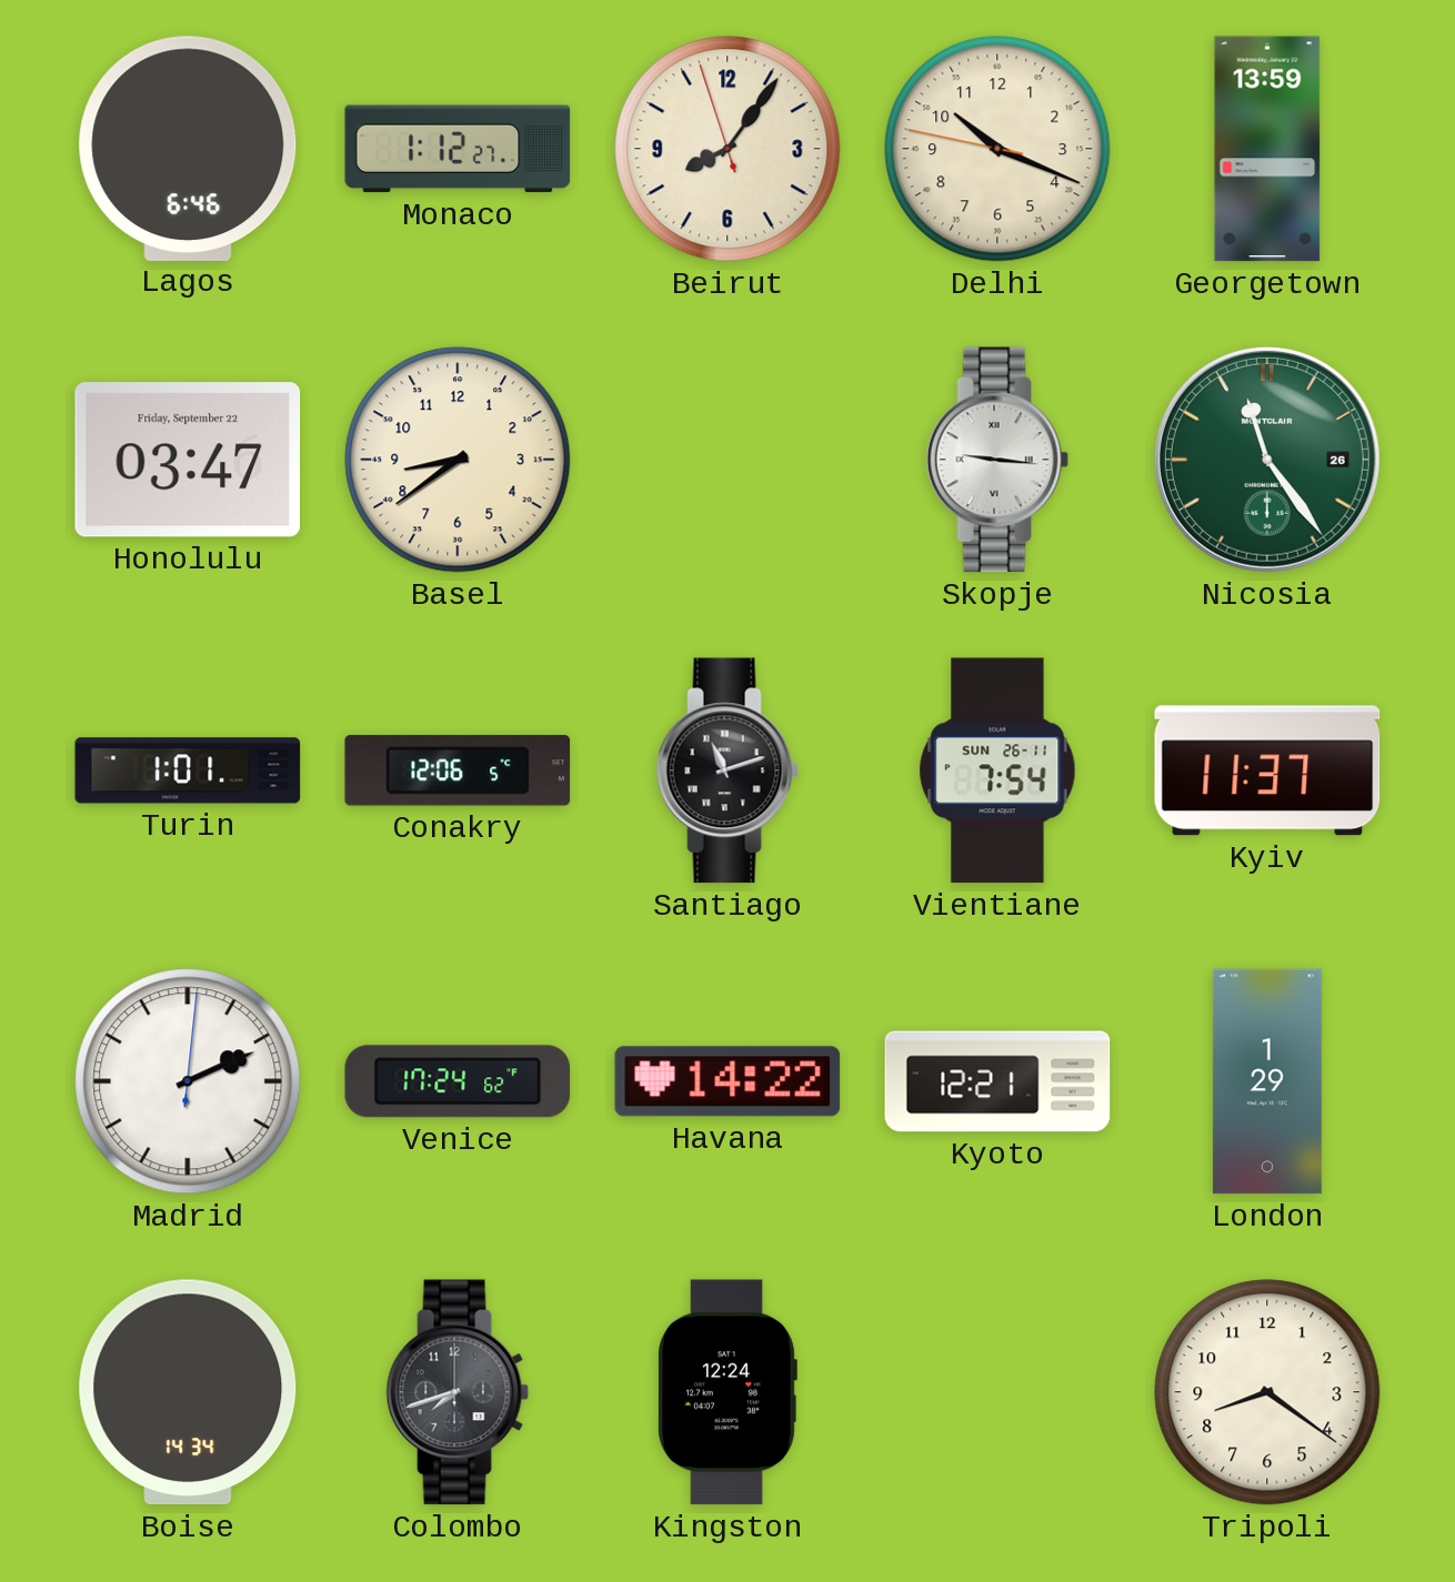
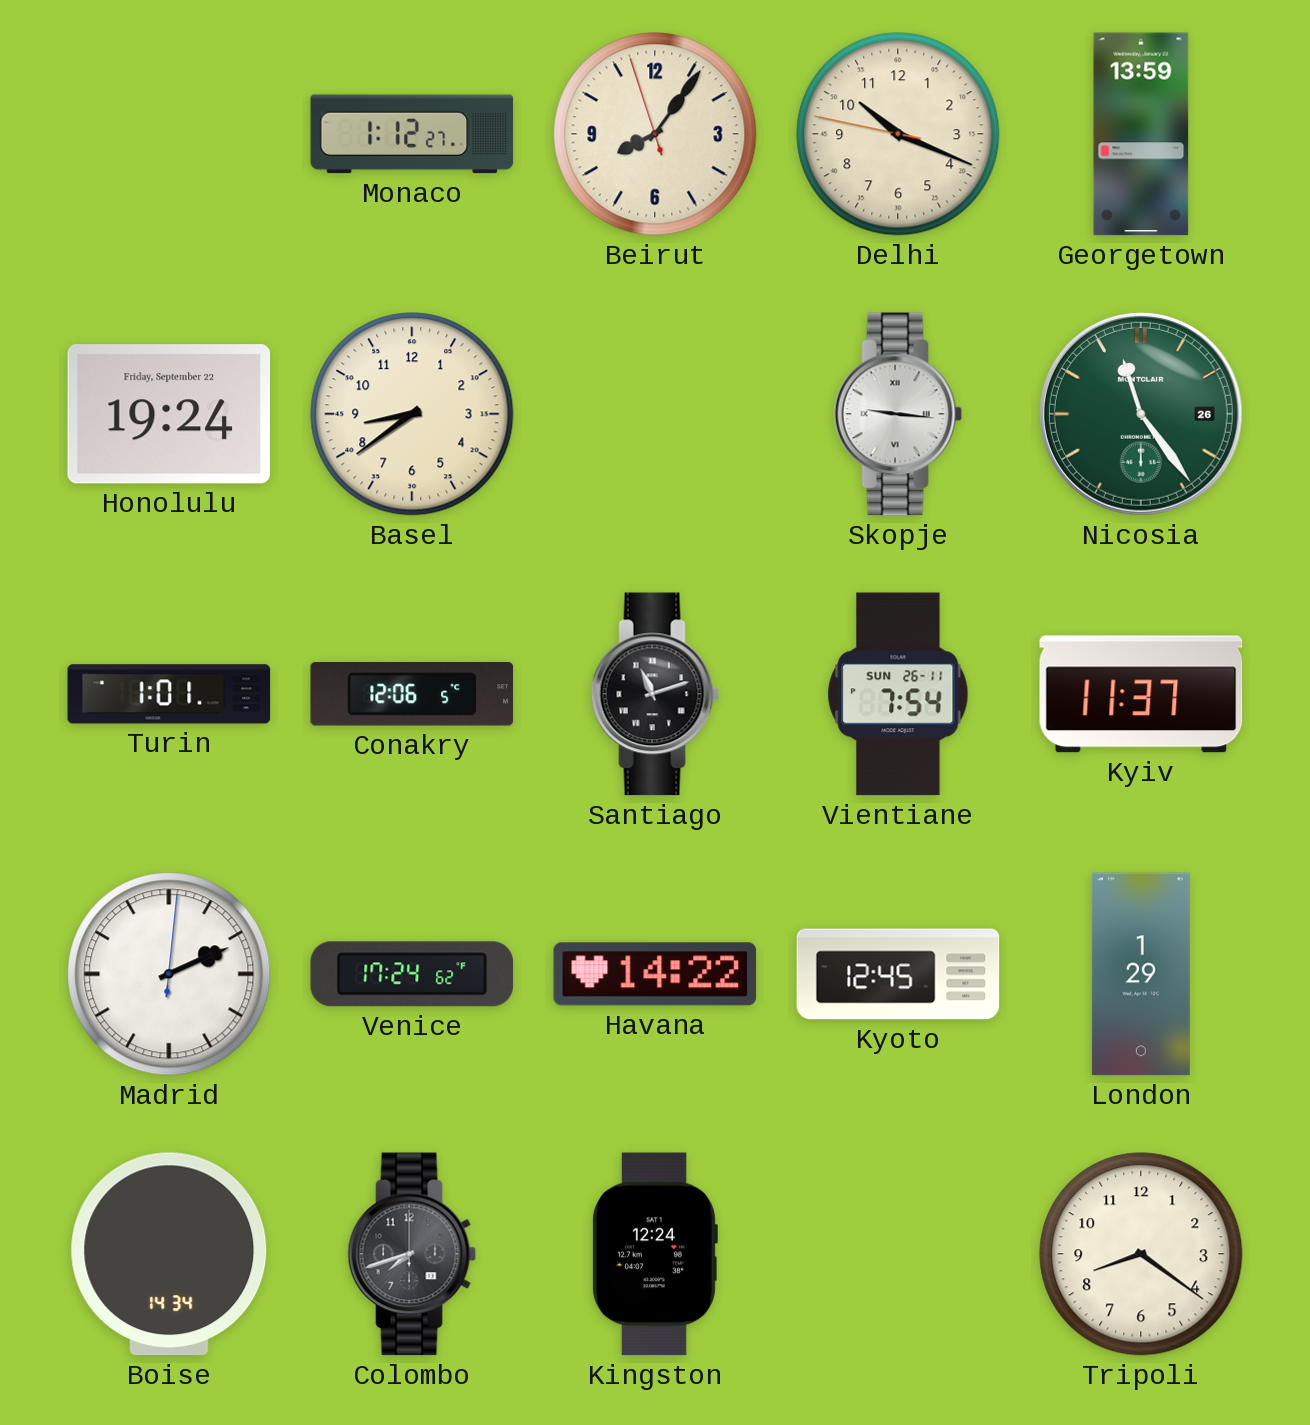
Lagos: 6:46 -> none (188, 148)
Honolulu: 03:47 -> 19:24 (169, 414)
Kyoto: 12:21 -> 12:45 (898, 974)
